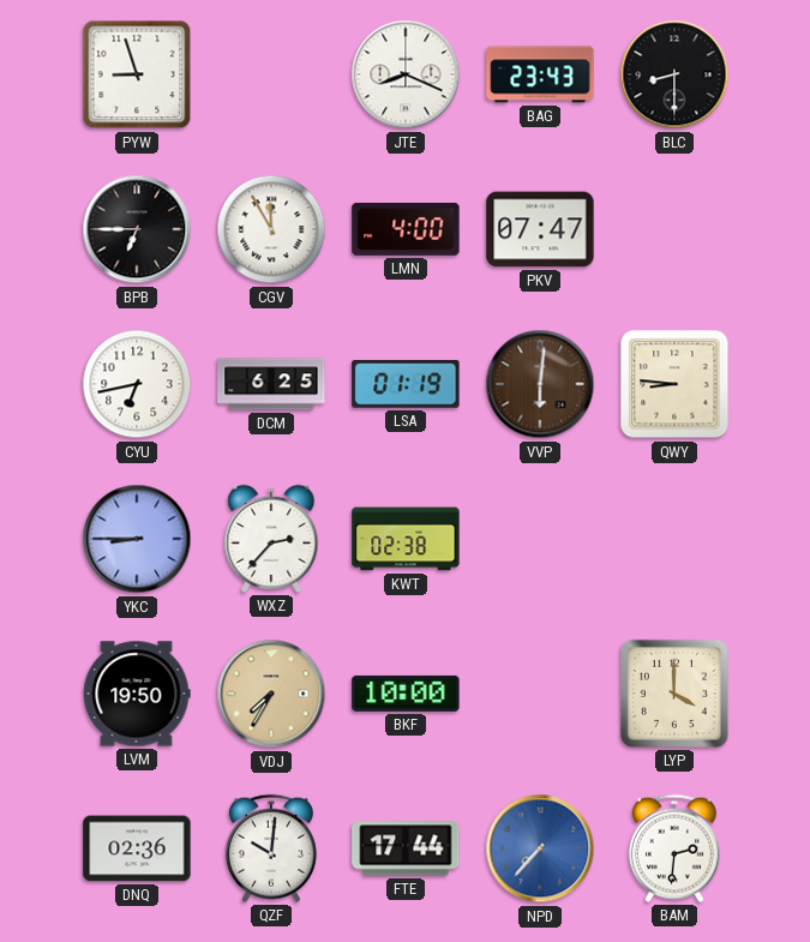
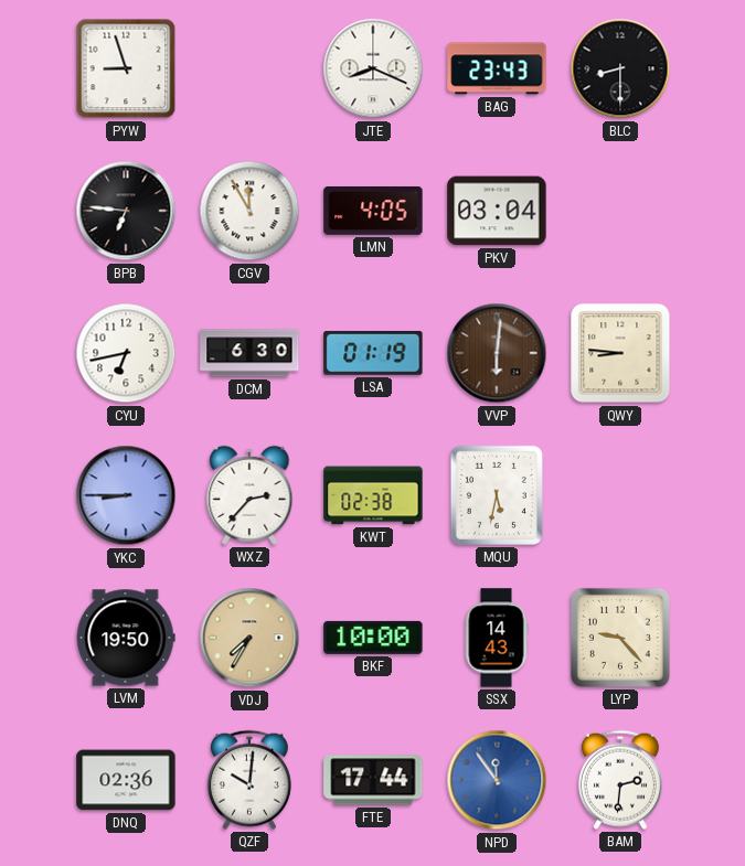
BPB: 6:45 -> 6:46 (126, 211)
LMN: 4:00 -> 4:05 (373, 211)
PKV: 07:47 -> 03:04 (497, 211)
DCM: 6:25 -> 6:30 (249, 353)
MQU: none -> 5:32 (497, 495)
SSX: none -> 14:43 (497, 638)
LYP: 4:00 -> 9:23 (620, 638)
NPD: 7:37 -> 11:54 (497, 780)
